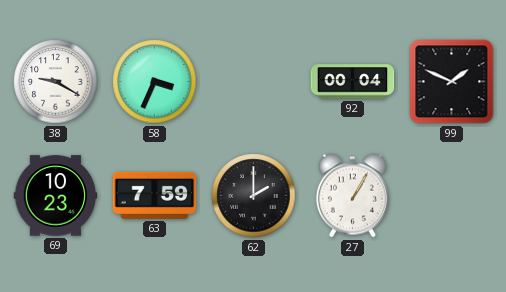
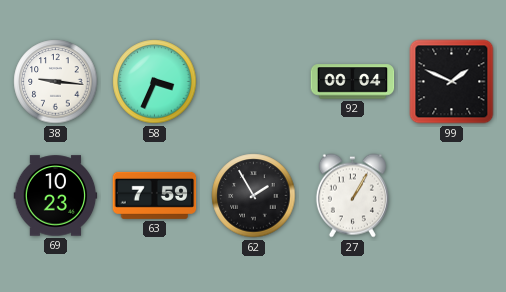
38: 9:20 -> 9:16 (56, 82)
62: 2:00 -> 1:55 (254, 196)
